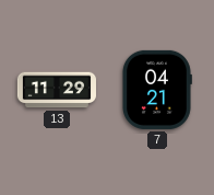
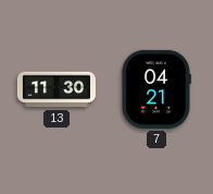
13: 11:29 -> 11:30 (57, 89)
